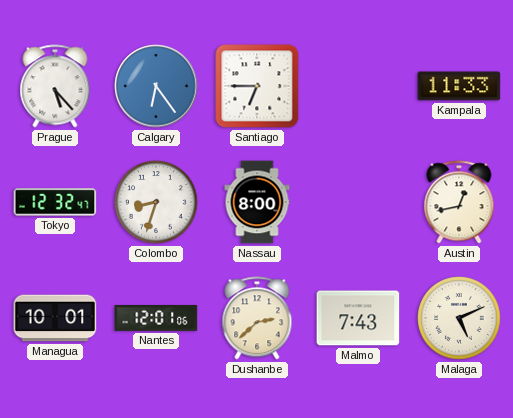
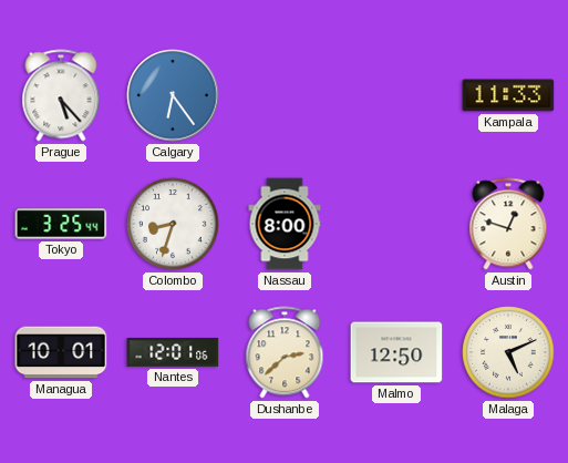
Santiago: 6:45 -> none (257, 86)
Tokyo: 12:32 -> 3:25 (61, 224)
Austin: 12:43 -> 12:48 (508, 224)
Malmo: 7:43 -> 12:50 (396, 352)
